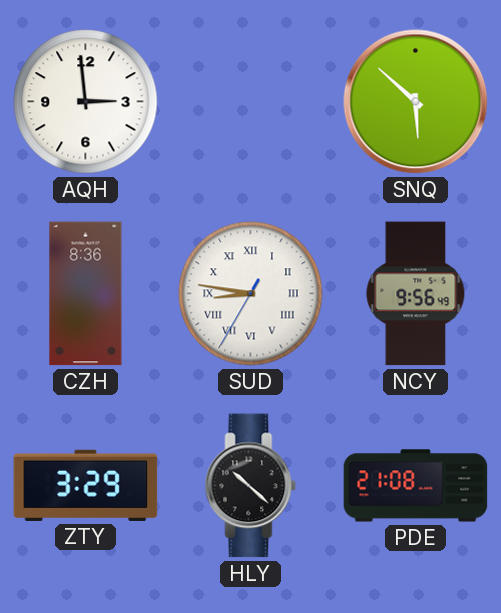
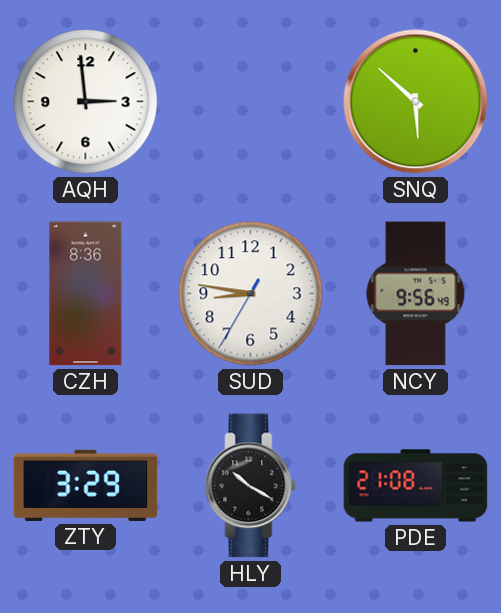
SUD numerals: Roman -> Arabic (251, 294)
HLY: 10:22 -> 10:20 (251, 486)
